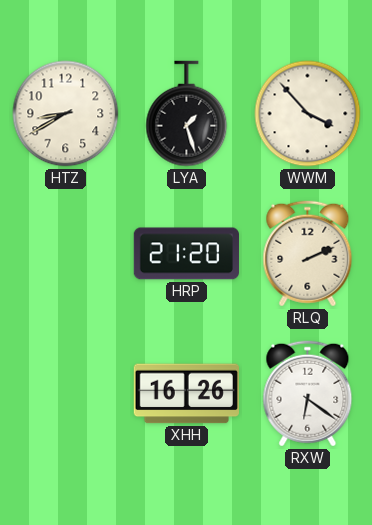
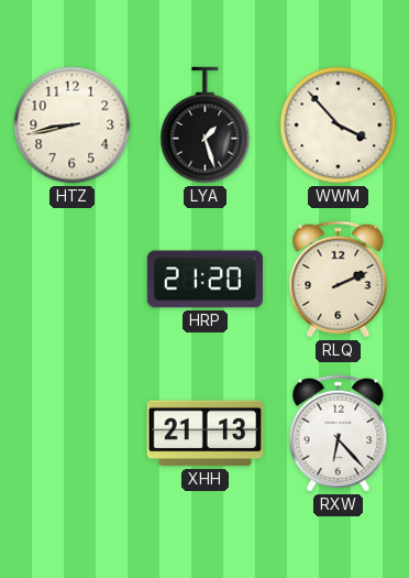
HTZ: 8:40 -> 8:43 (73, 126)
XHH: 16:26 -> 21:13 (204, 434)
RXW: 6:21 -> 6:23 (339, 434)
